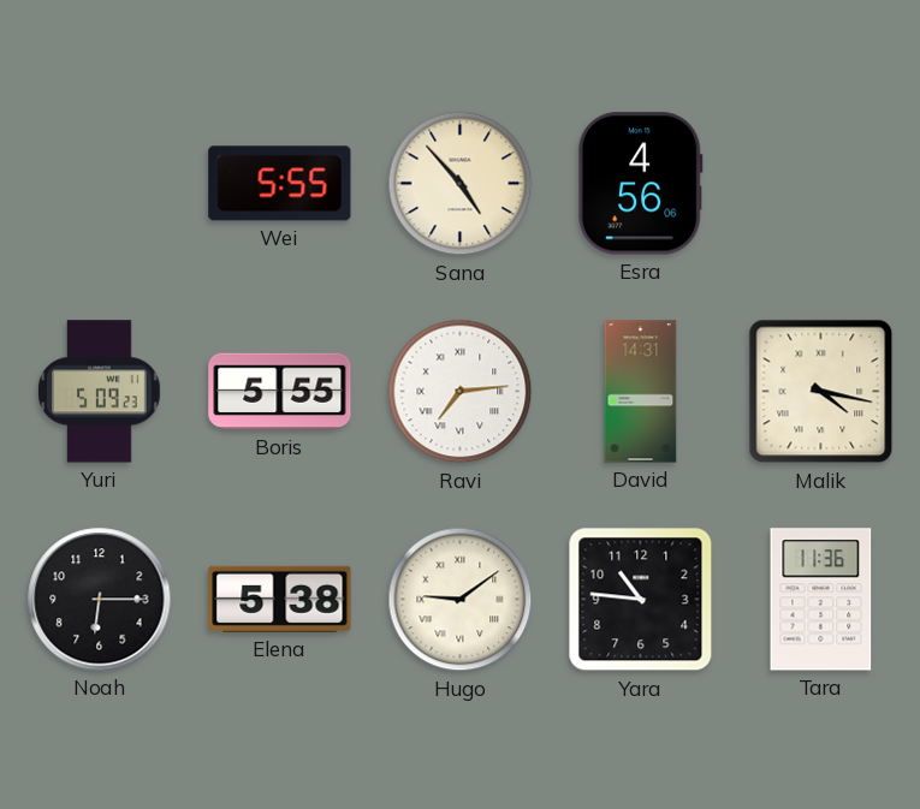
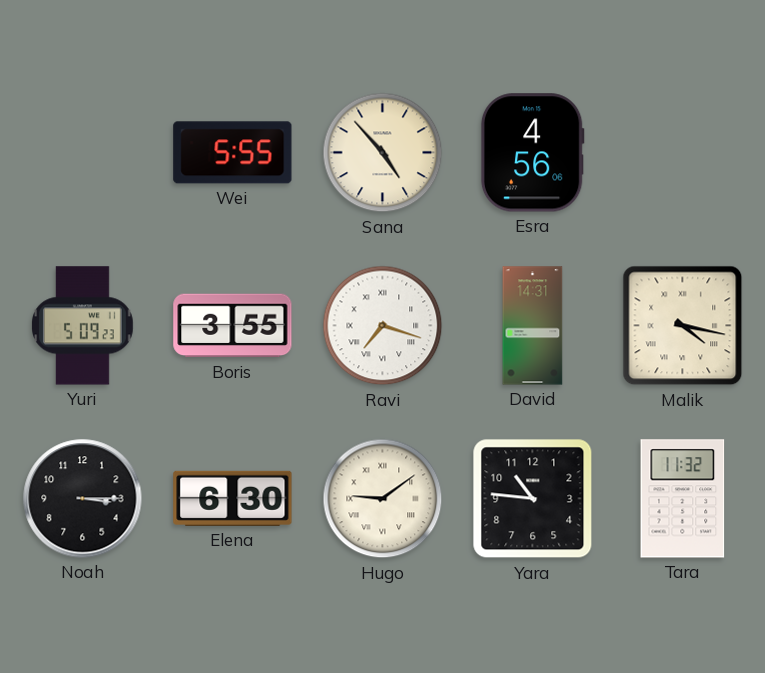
Boris: 5:55 -> 3:55 (233, 326)
Ravi: 7:14 -> 7:18 (383, 326)
Noah: 6:15 -> 3:15 (83, 499)
Elena: 5:38 -> 6:30 (233, 498)
Tara: 11:36 -> 11:32 (683, 499)
